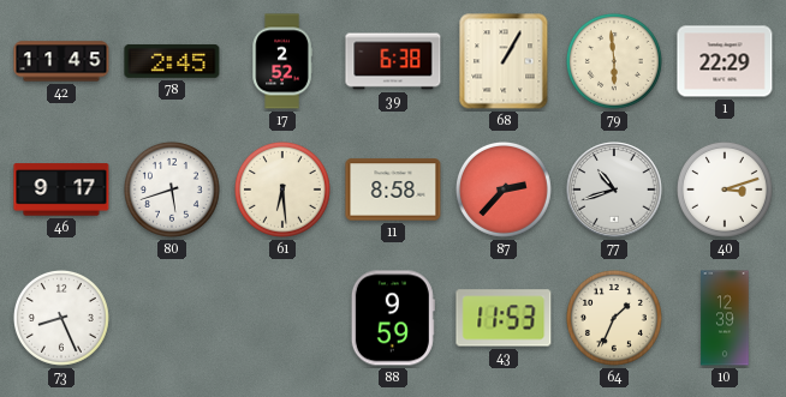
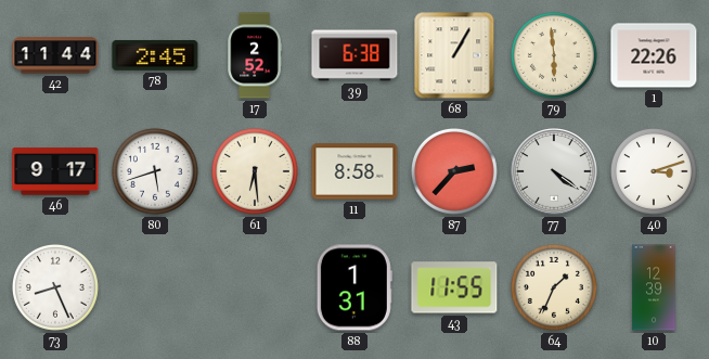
42: 11:45 -> 11:44 (55, 55)
1: 22:29 -> 22:26 (654, 55)
77: 10:42 -> 4:21 (554, 171)
88: 9:59 -> 1:31 (354, 287)
43: 11:53 -> 11:55 (454, 287)
